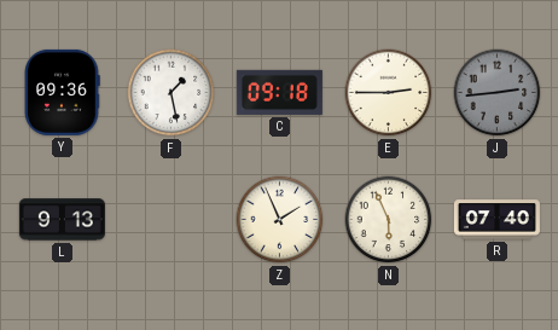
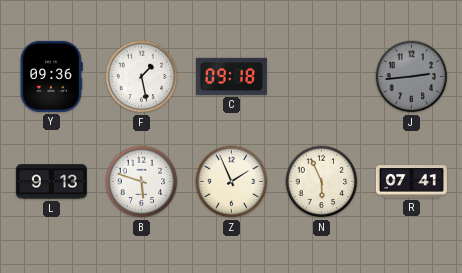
E: 2:45 -> none (389, 93)
B: none -> 5:48 (142, 182)
R: 07:40 -> 07:41 (411, 182)
